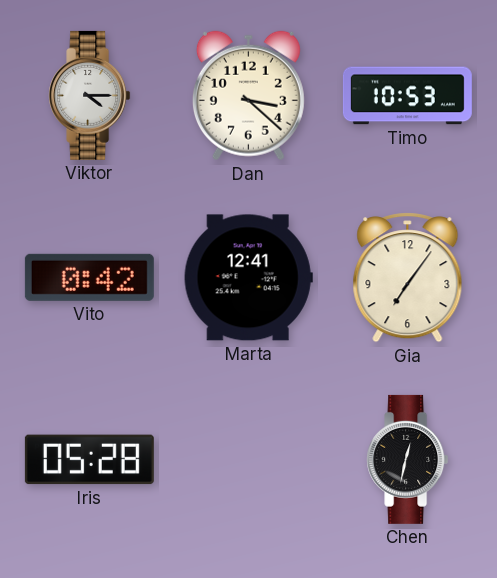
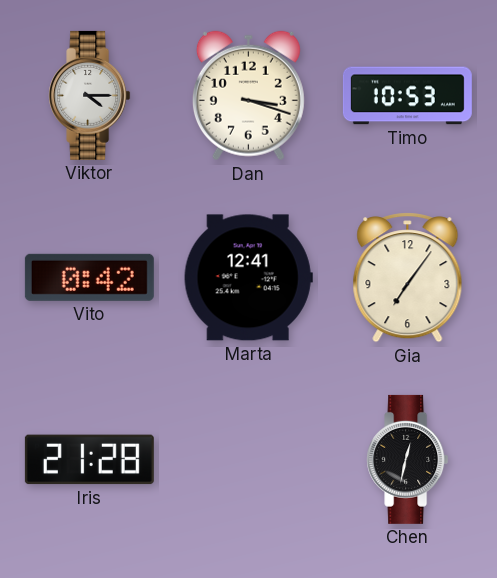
Dan: 3:22 -> 3:18 (248, 96)
Iris: 05:28 -> 21:28 (89, 460)
